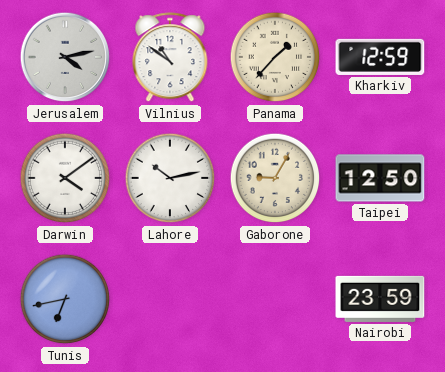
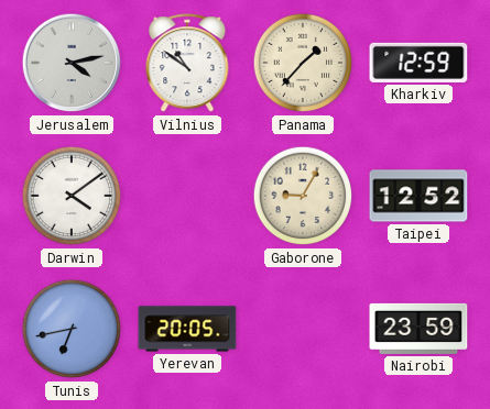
Lahore: 10:13 -> none (170, 178)
Taipei: 12:50 -> 12:52 (418, 196)
Yerevan: none -> 20:05 (187, 329)
